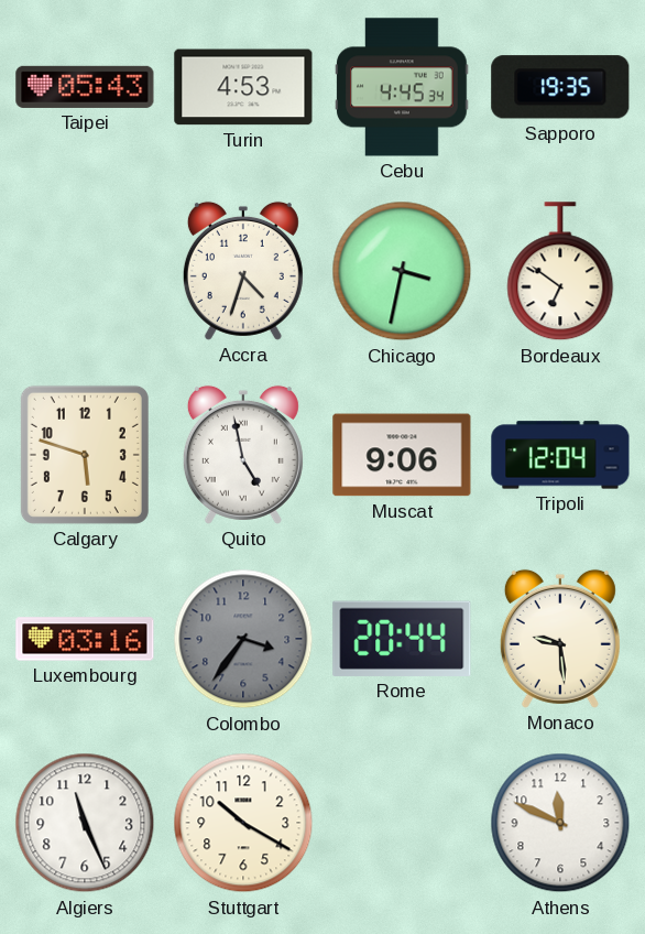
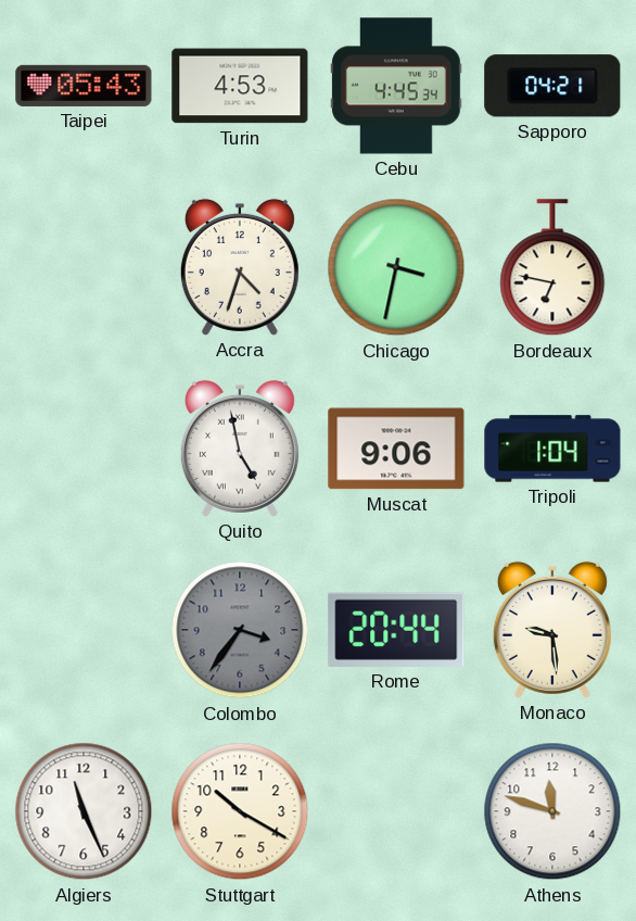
Sapporo: 19:35 -> 04:21 (552, 86)
Bordeaux: 6:51 -> 6:47 (552, 268)
Calgary: 5:48 -> none (85, 455)
Tripoli: 12:04 -> 1:04 (552, 449)
Luxembourg: 03:16 -> none (85, 639)
Athens: 11:49 -> 11:48 (552, 811)
